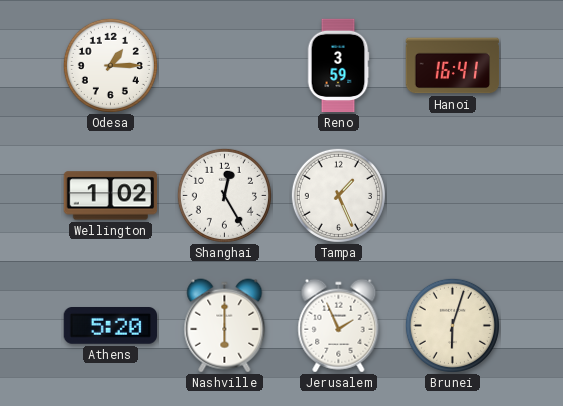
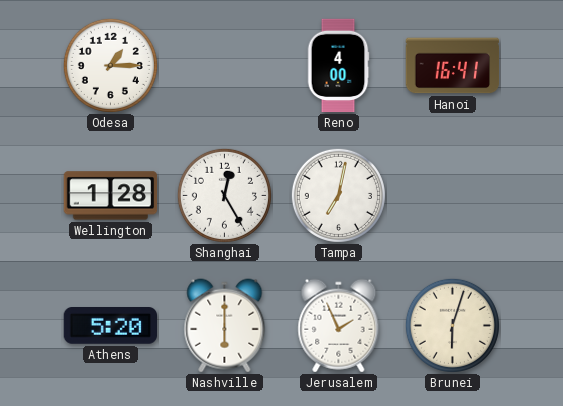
Reno: 3:59 -> 4:00 (338, 66)
Wellington: 1:02 -> 1:28 (111, 196)
Tampa: 1:26 -> 7:02 (338, 195)
